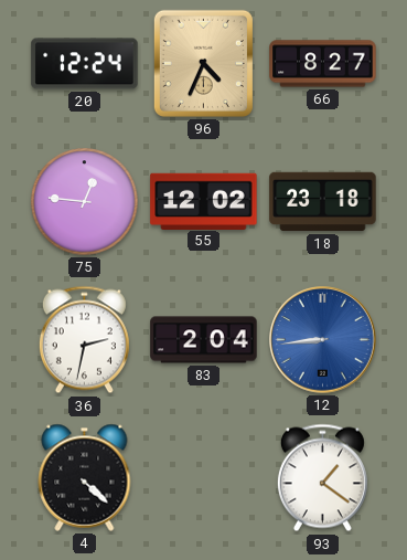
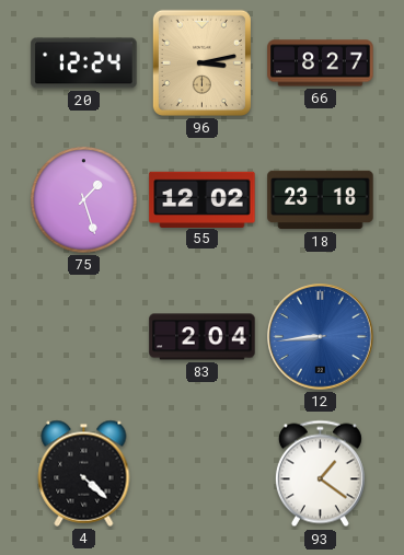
96: 4:34 -> 3:13 (201, 62)
75: 12:46 -> 1:27 (84, 200)
36: 2:32 -> none (84, 340)
